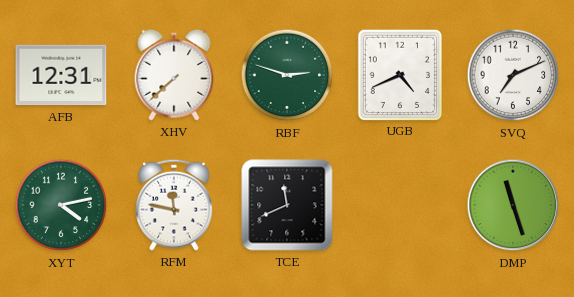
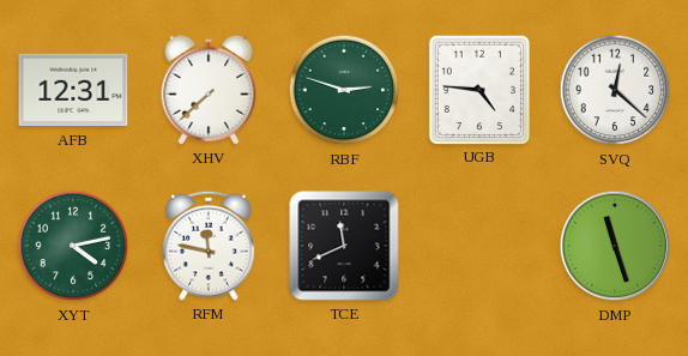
UGB: 4:41 -> 4:46 (478, 89)
SVQ: 7:11 -> 12:22 (615, 90)
